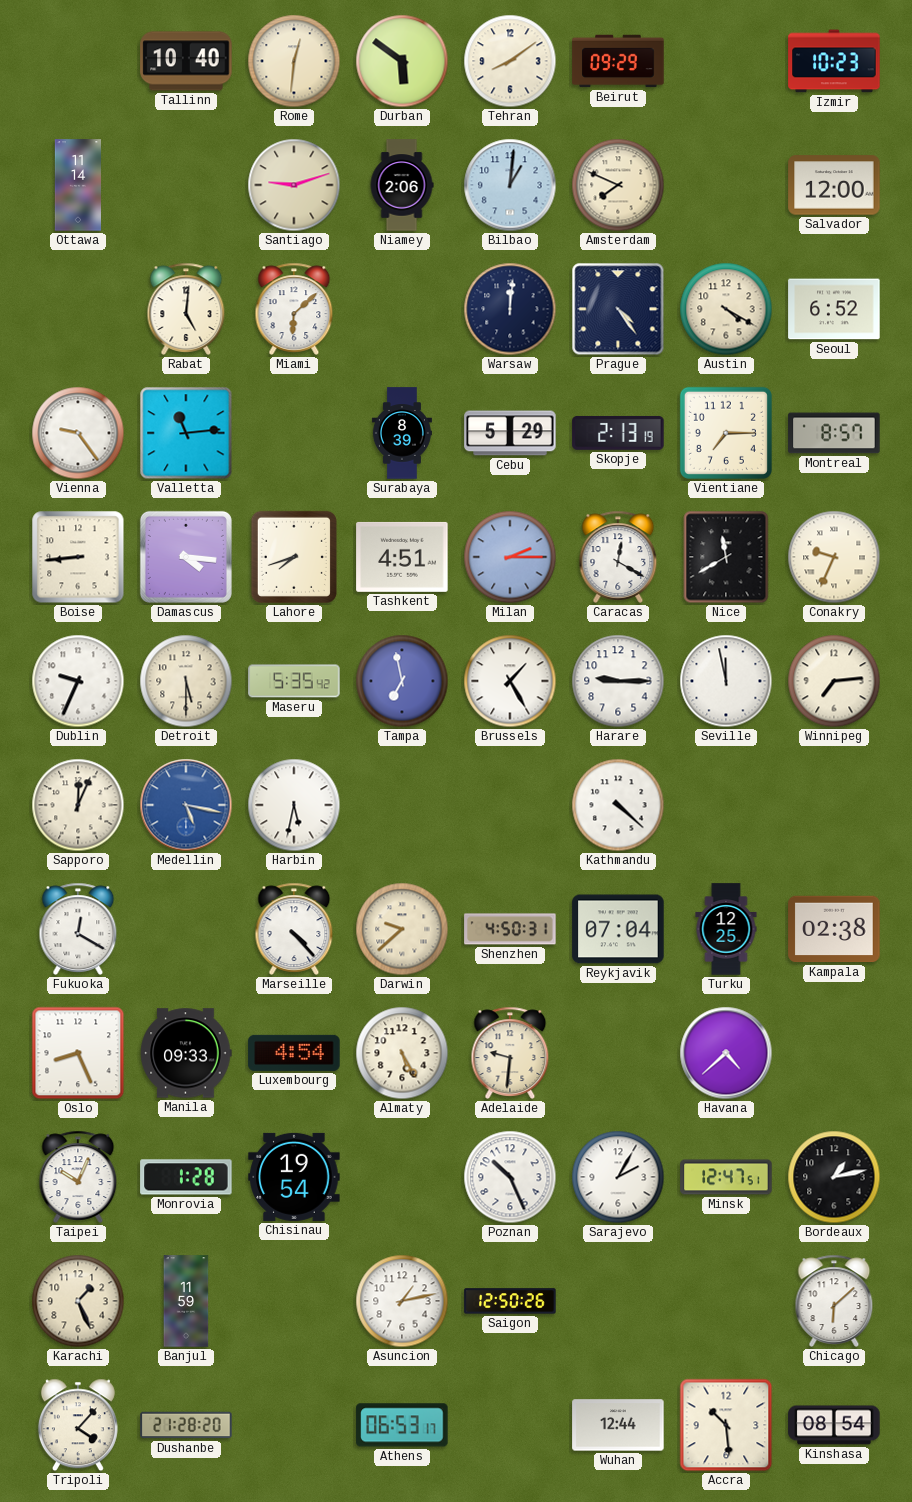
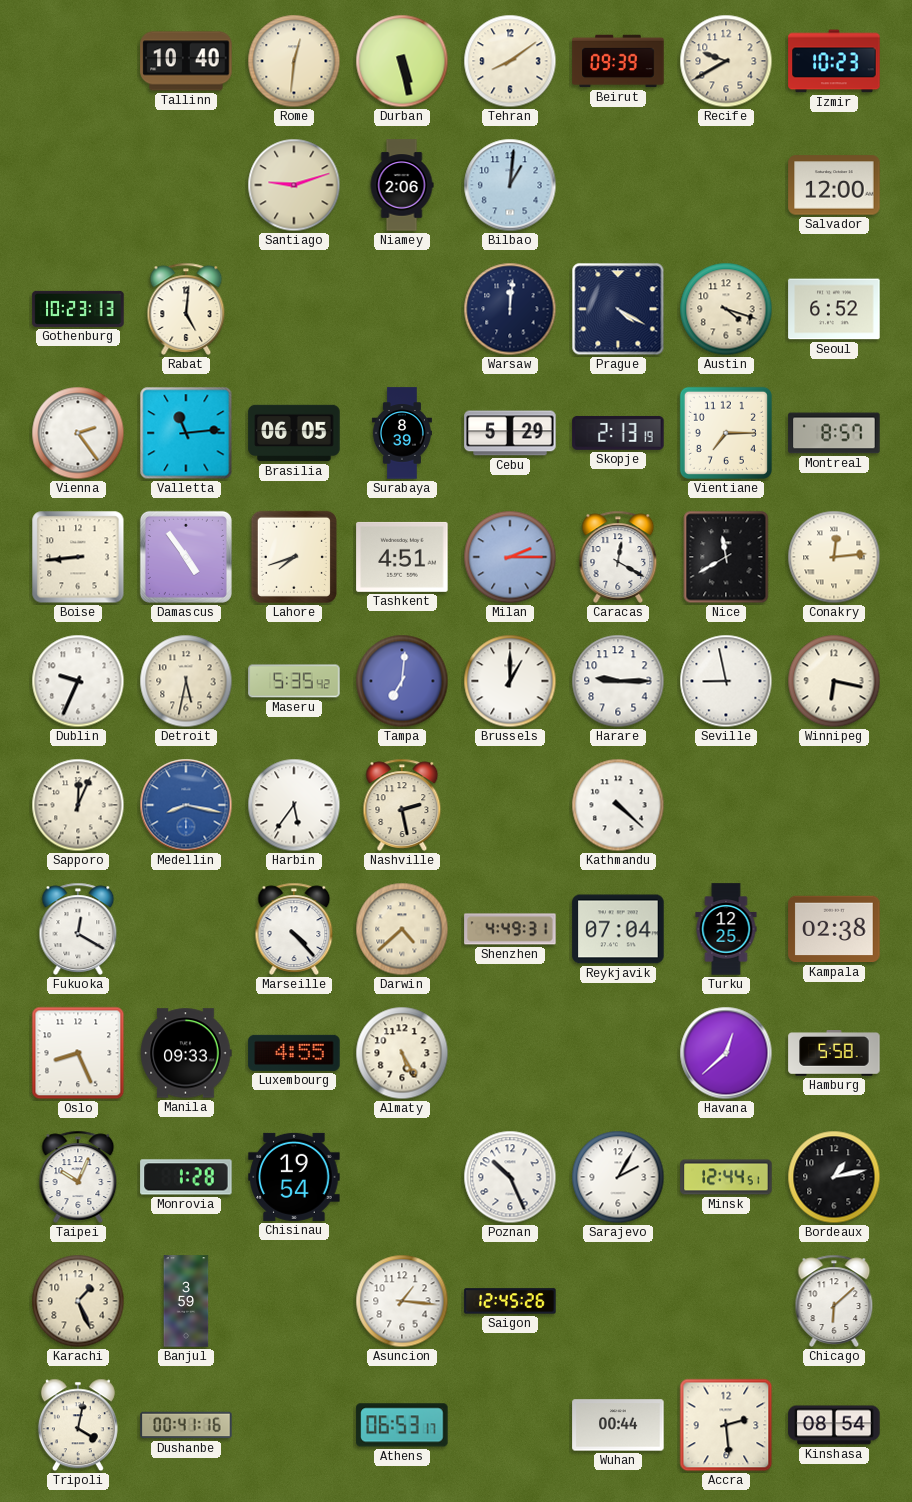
Durban: 5:51 -> 5:28 (402, 61)
Beirut: 09:29 -> 09:39 (618, 61)
Recife: none -> 9:40 (726, 61)
Ottawa: 11:14 -> none (78, 185)
Amsterdam: 7:49 -> none (618, 185)
Gothenburg: none -> 10:23 (78, 309)
Miami: 6:08 -> none (294, 309)
Prague: 4:24 -> 4:20 (618, 309)
Austin: 4:20 -> 4:18 (726, 309)
Vienna: 9:24 -> 2:24 (78, 433)
Brasilia: none -> 06:05 (294, 433)
Damascus: 4:16 -> 4:54 (186, 557)
Conakry: 9:34 -> 12:14 (834, 557)
Detroit: 5:30 -> 5:32 (186, 681)
Tampa: 6:58 -> 7:01 (402, 681)
Brussels: 1:25 -> 1:00 (510, 681)
Seville: 11:58 -> 8:58 (726, 681)
Winnipeg: 7:14 -> 6:17 (834, 681)
Medellin: 5:17 -> 8:17 (186, 805)
Harbin: 5:32 -> 5:36 (294, 805)
Nashville: none -> 2:28 (402, 805)
Darwin: 9:38 -> 4:38 (402, 929)
Shenzhen: 4:50 -> 4:49 (510, 929)
Luxembourg: 4:54 -> 4:55 (294, 1053)
Adelaide: 9:31 -> none (510, 1053)
Havana: 4:38 -> 12:38 (726, 1053)
Hamburg: none -> 5:58 (834, 1054)
Minsk: 12:47 -> 12:44 (726, 1177)
Banjul: 11:59 -> 3:59 (186, 1301)
Asuncion: 1:13 -> 1:16 (402, 1301)
Saigon: 12:50 -> 12:45 (510, 1301)
Tripoli: 4:07 -> 4:02 (78, 1425)
Dushanbe: 21:28 -> 00:41 (186, 1425)
Wuhan: 12:44 -> 00:44 (618, 1425)
Accra: 10:29 -> 2:29 (726, 1425)
